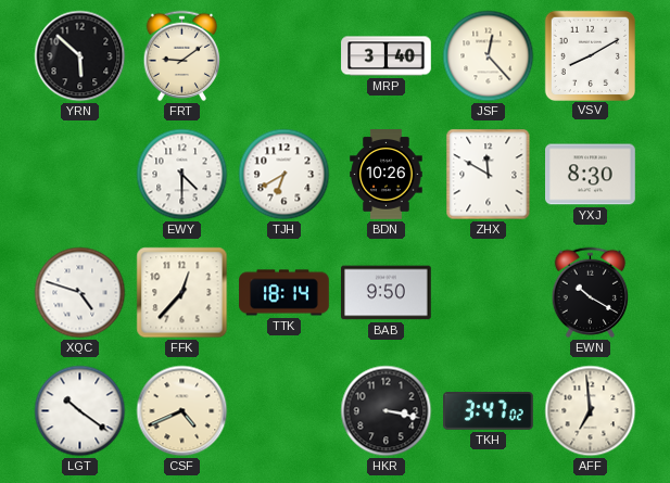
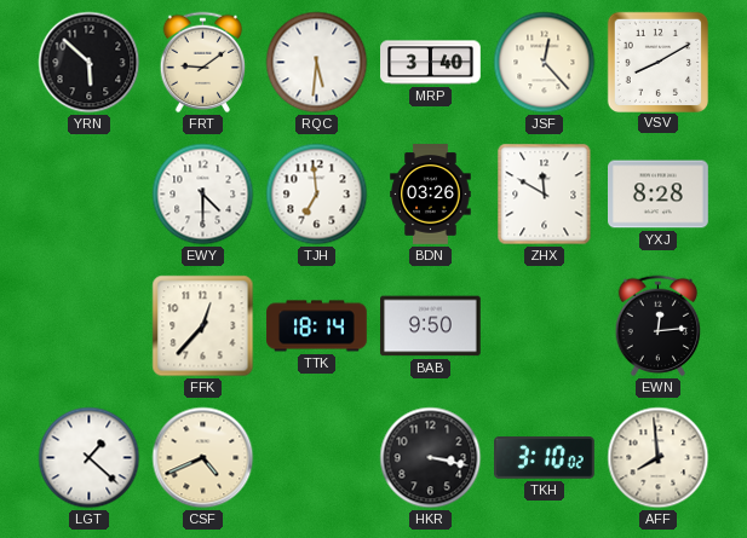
RQC: none -> 5:31 (317, 63)
TJH: 6:40 -> 6:59 (317, 195)
BDN: 10:26 -> 03:26 (431, 195)
YXJ: 8:30 -> 8:28 (659, 195)
XQC: 4:48 -> none (80, 293)
EWN: 10:20 -> 12:14 (659, 326)
LGT: 10:21 -> 1:22 (90, 458)
TKH: 3:47 -> 3:10 (545, 458)
AFF: 6:59 -> 7:59 (659, 458)
